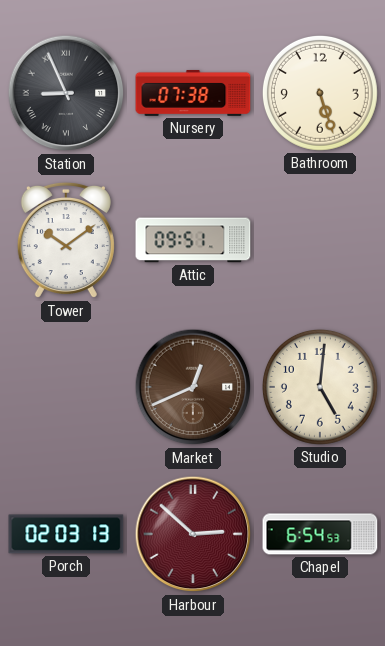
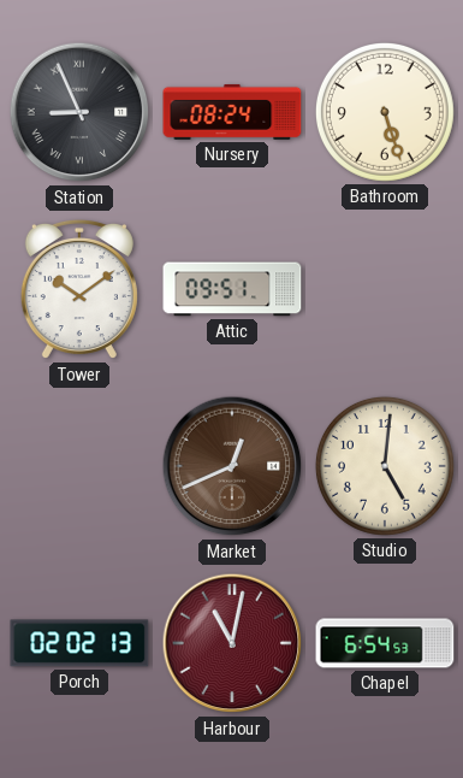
Nursery: 07:38 -> 08:24 (232, 112)
Porch: 02:03 -> 02:02 (79, 643)
Harbour: 2:52 -> 11:02 (232, 643)
